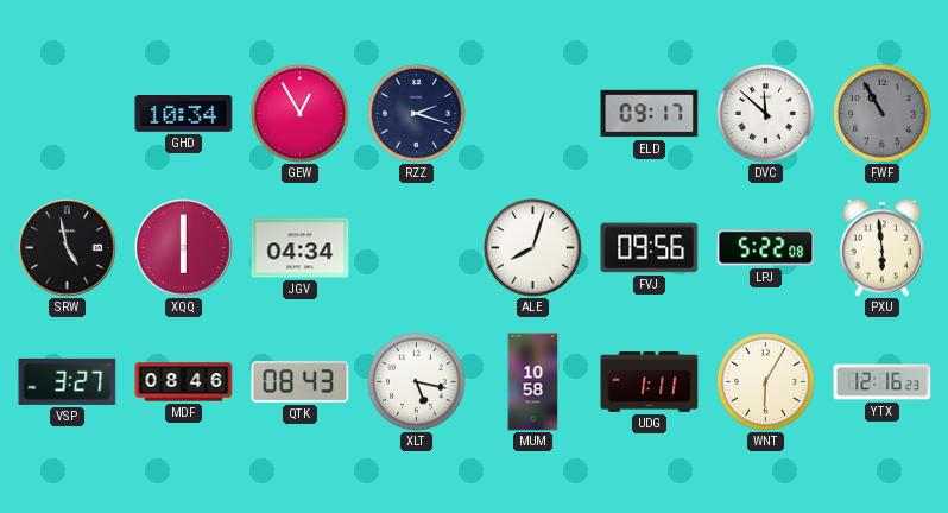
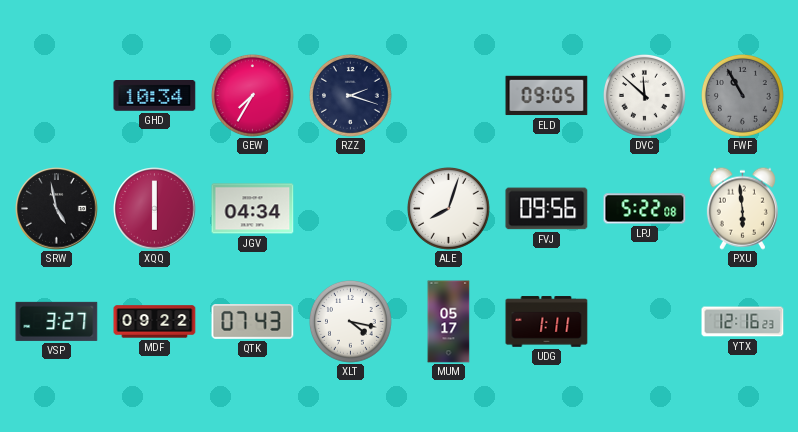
GEW: 12:55 -> 7:35 (253, 96)
ELD: 09:17 -> 09:05 (547, 96)
MDF: 08:46 -> 09:22 (155, 322)
QTK: 08:43 -> 07:43 (253, 322)
XLT: 5:17 -> 4:17 (351, 322)
MUM: 10:58 -> 05:17 (449, 322)
WNT: 6:05 -> none (766, 382)
